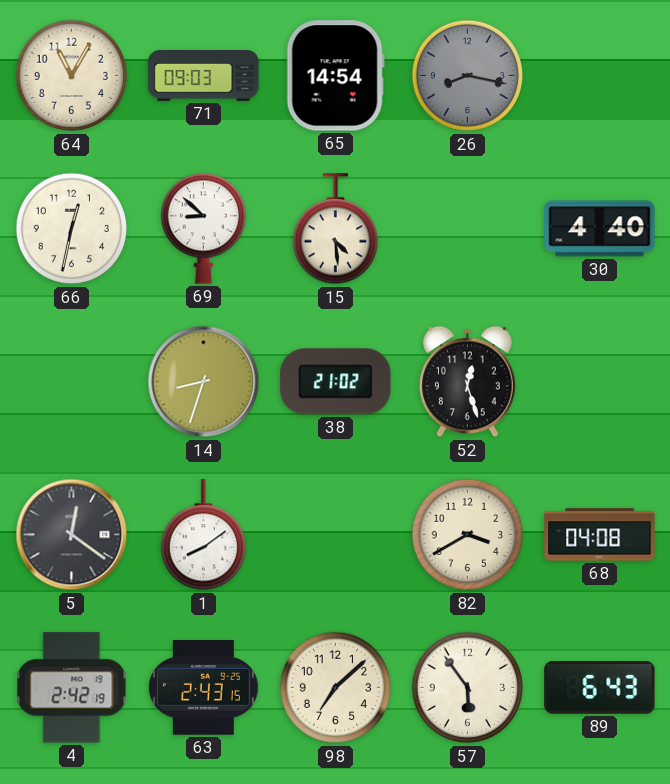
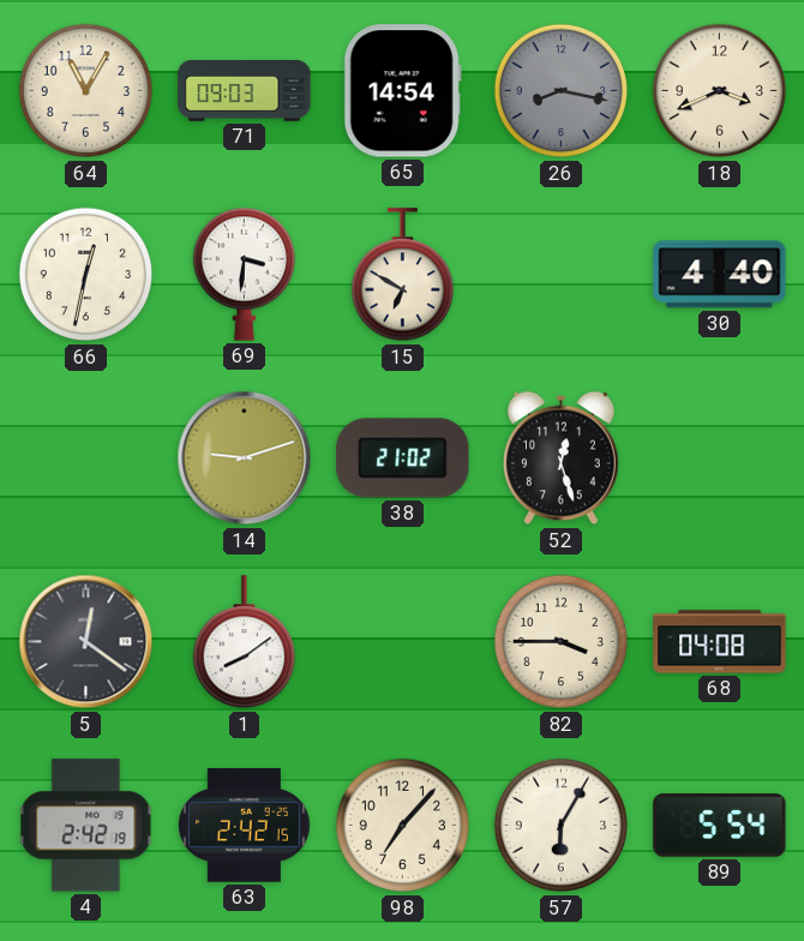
18: none -> 3:41 (720, 91)
69: 8:52 -> 3:31 (244, 274)
15: 4:29 -> 6:50 (402, 275)
14: 8:33 -> 9:12 (245, 458)
82: 3:40 -> 3:45 (562, 642)
63: 2:43 -> 2:42 (245, 826)
98: 7:08 -> 7:07 (403, 826)
57: 5:54 -> 6:05 (562, 826)
89: 6:43 -> 5:54 (720, 826)
